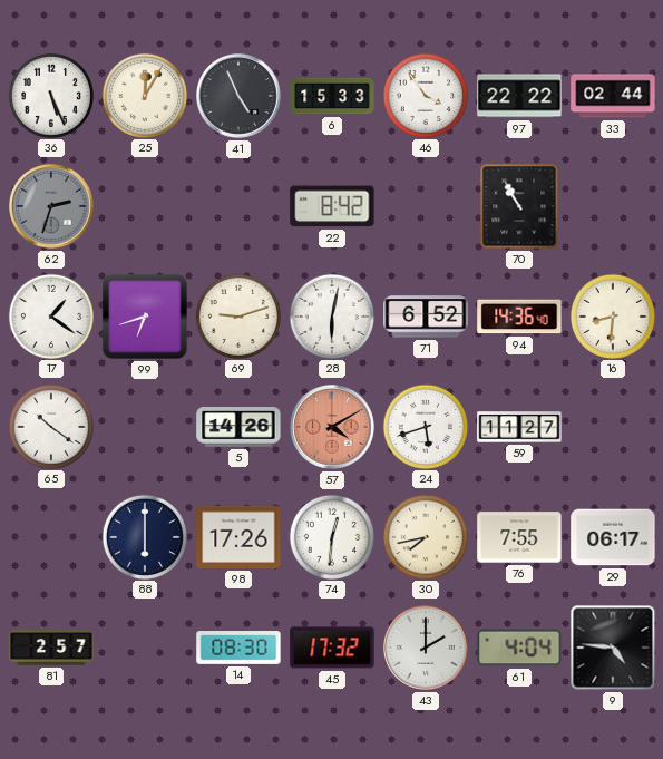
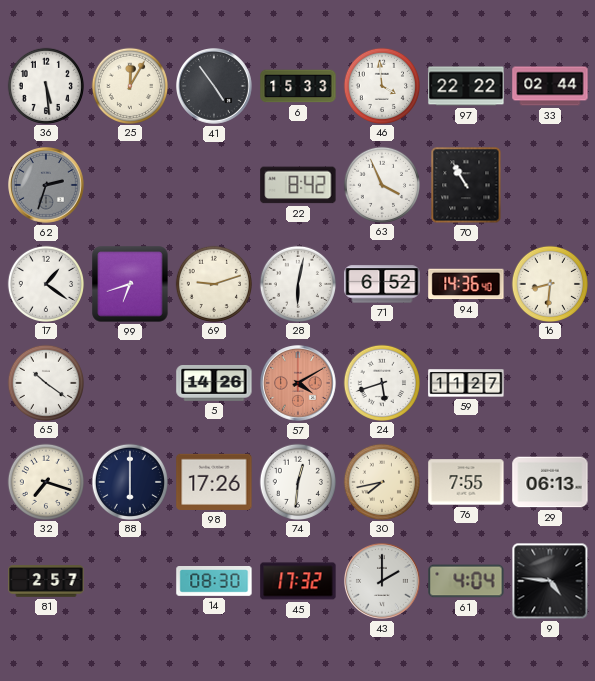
36: 5:26 -> 5:29 (45, 85)
41: 4:56 -> 4:54 (215, 87)
46: 3:54 -> 3:59 (381, 85)
63: none -> 3:56 (381, 184)
32: none -> 7:18 (45, 481)
29: 06:17 -> 06:13 (550, 482)
